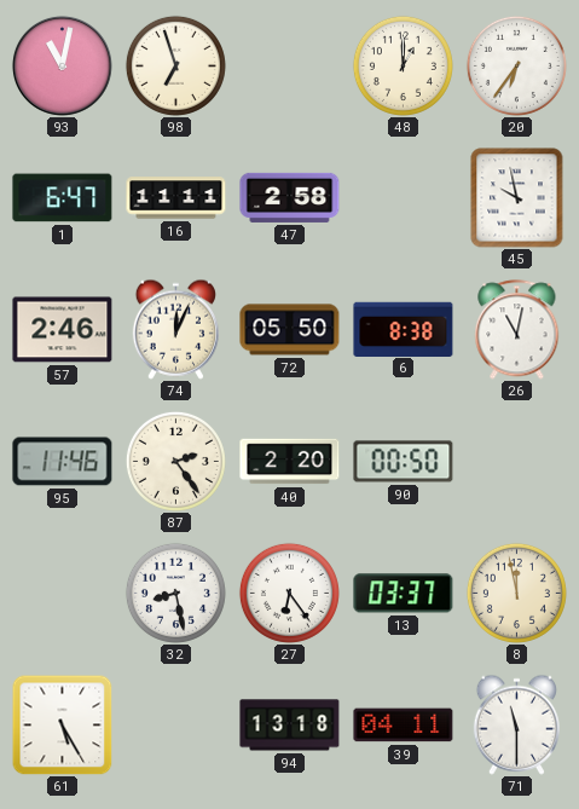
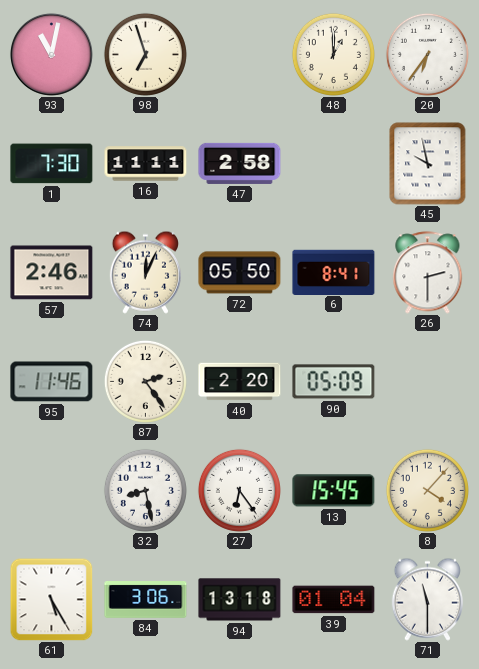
1: 6:47 -> 7:30 (52, 164)
6: 8:38 -> 8:41 (334, 272)
26: 11:02 -> 2:30 (428, 273)
90: 00:50 -> 05:09 (334, 382)
13: 03:37 -> 15:45 (334, 491)
8: 11:58 -> 4:07 (427, 490)
84: none -> 3:06 (146, 600)
39: 04:11 -> 01:04 (334, 600)
